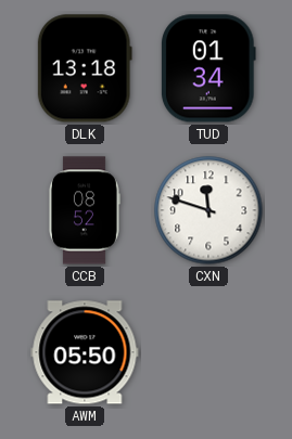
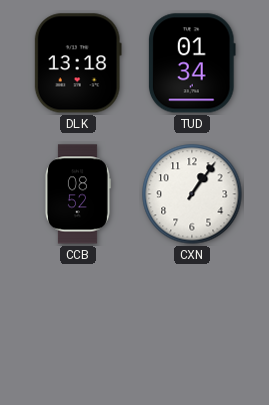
CXN: 11:48 -> 1:06 (192, 194)
AWM: 05:50 -> none (85, 352)
